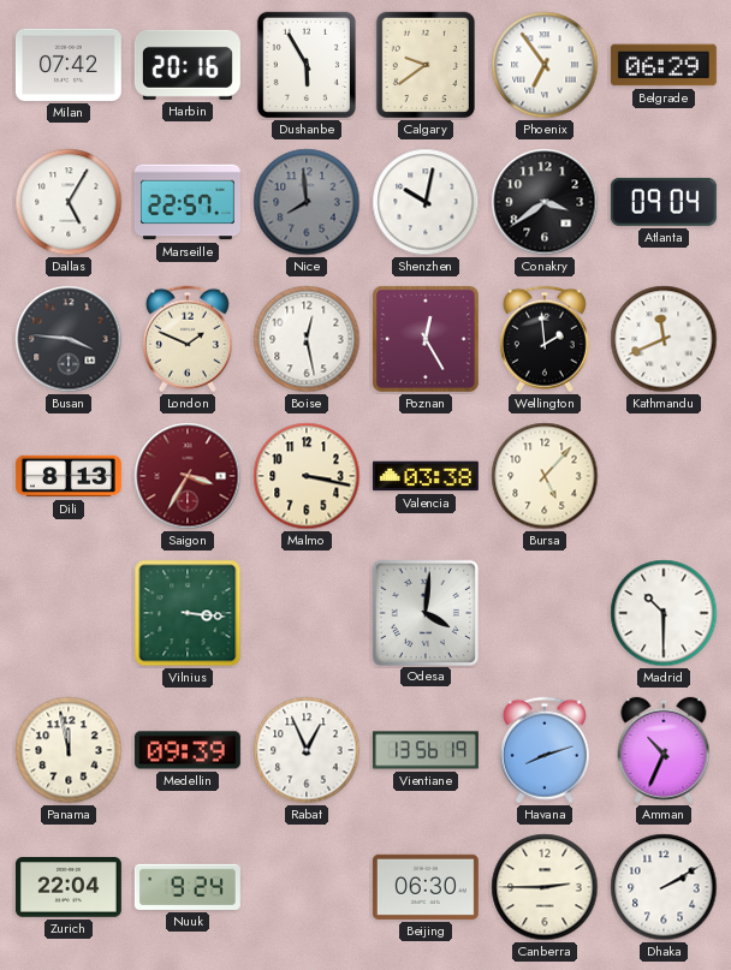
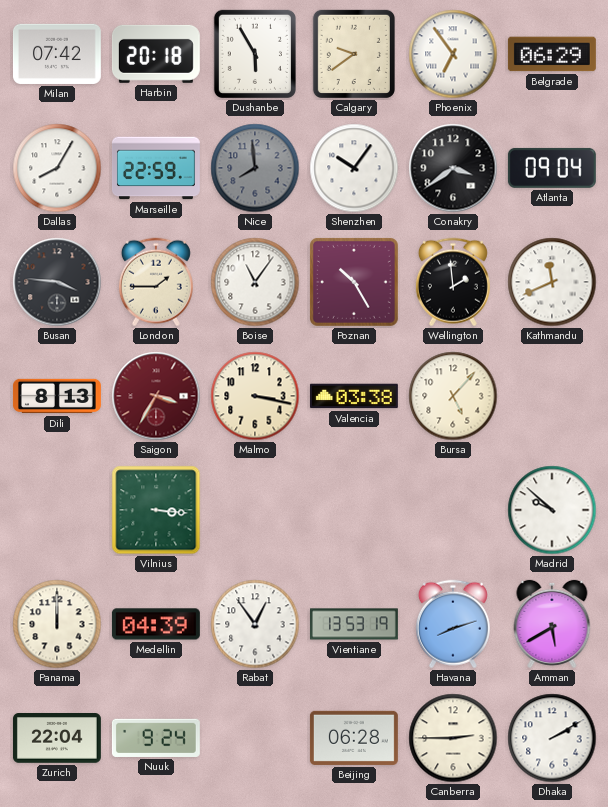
Harbin: 20:16 -> 20:18 (156, 54)
Dallas: 5:05 -> 8:05 (57, 168)
Marseille: 22:57 -> 22:59 (156, 168)
Shenzhen: 10:02 -> 10:06 (354, 168)
London: 1:49 -> 1:45 (156, 282)
Boise: 12:28 -> 11:06 (255, 282)
Poznan: 12:25 -> 10:25 (354, 282)
Odesa: 4:01 -> none (424, 612)
Madrid: 10:30 -> 9:52 (552, 510)
Panama: 11:58 -> 12:00 (57, 624)
Medellin: 09:39 -> 04:39 (156, 624)
Rabat: 12:56 -> 12:54 (255, 624)
Vientiane: 13:56 -> 13:53 (354, 624)
Amman: 10:34 -> 5:40 (552, 624)
Beijing: 06:30 -> 06:28 (354, 738)
